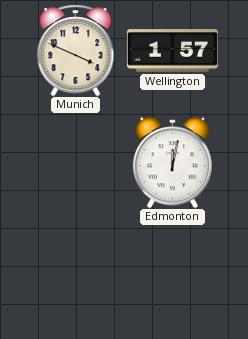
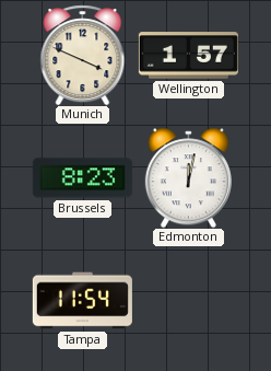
Brussels: none -> 8:23 (82, 178)
Tampa: none -> 11:54 (82, 301)
